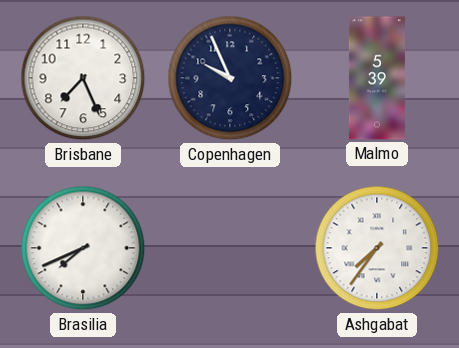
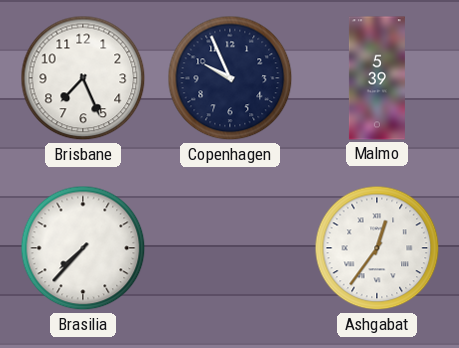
Brasilia: 7:41 -> 7:37 (83, 248)
Ashgabat: 7:36 -> 12:36 (377, 248)
